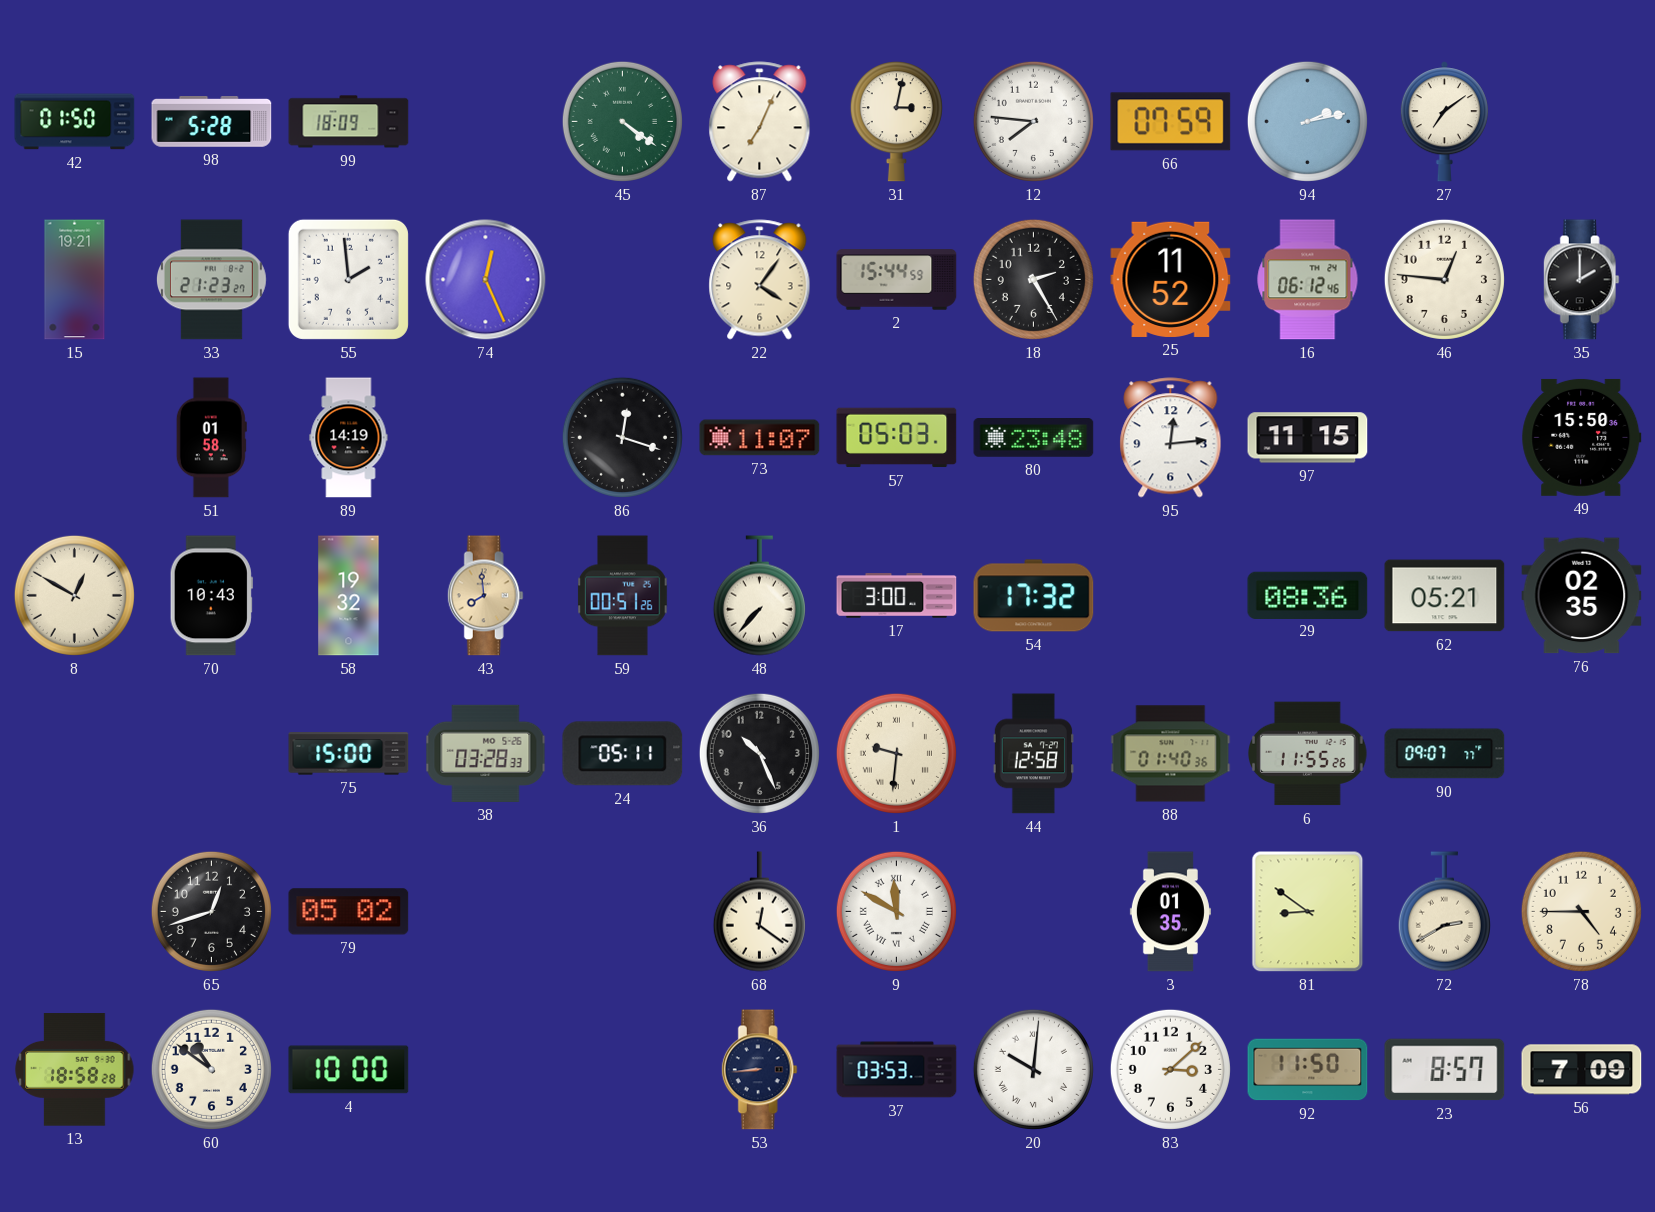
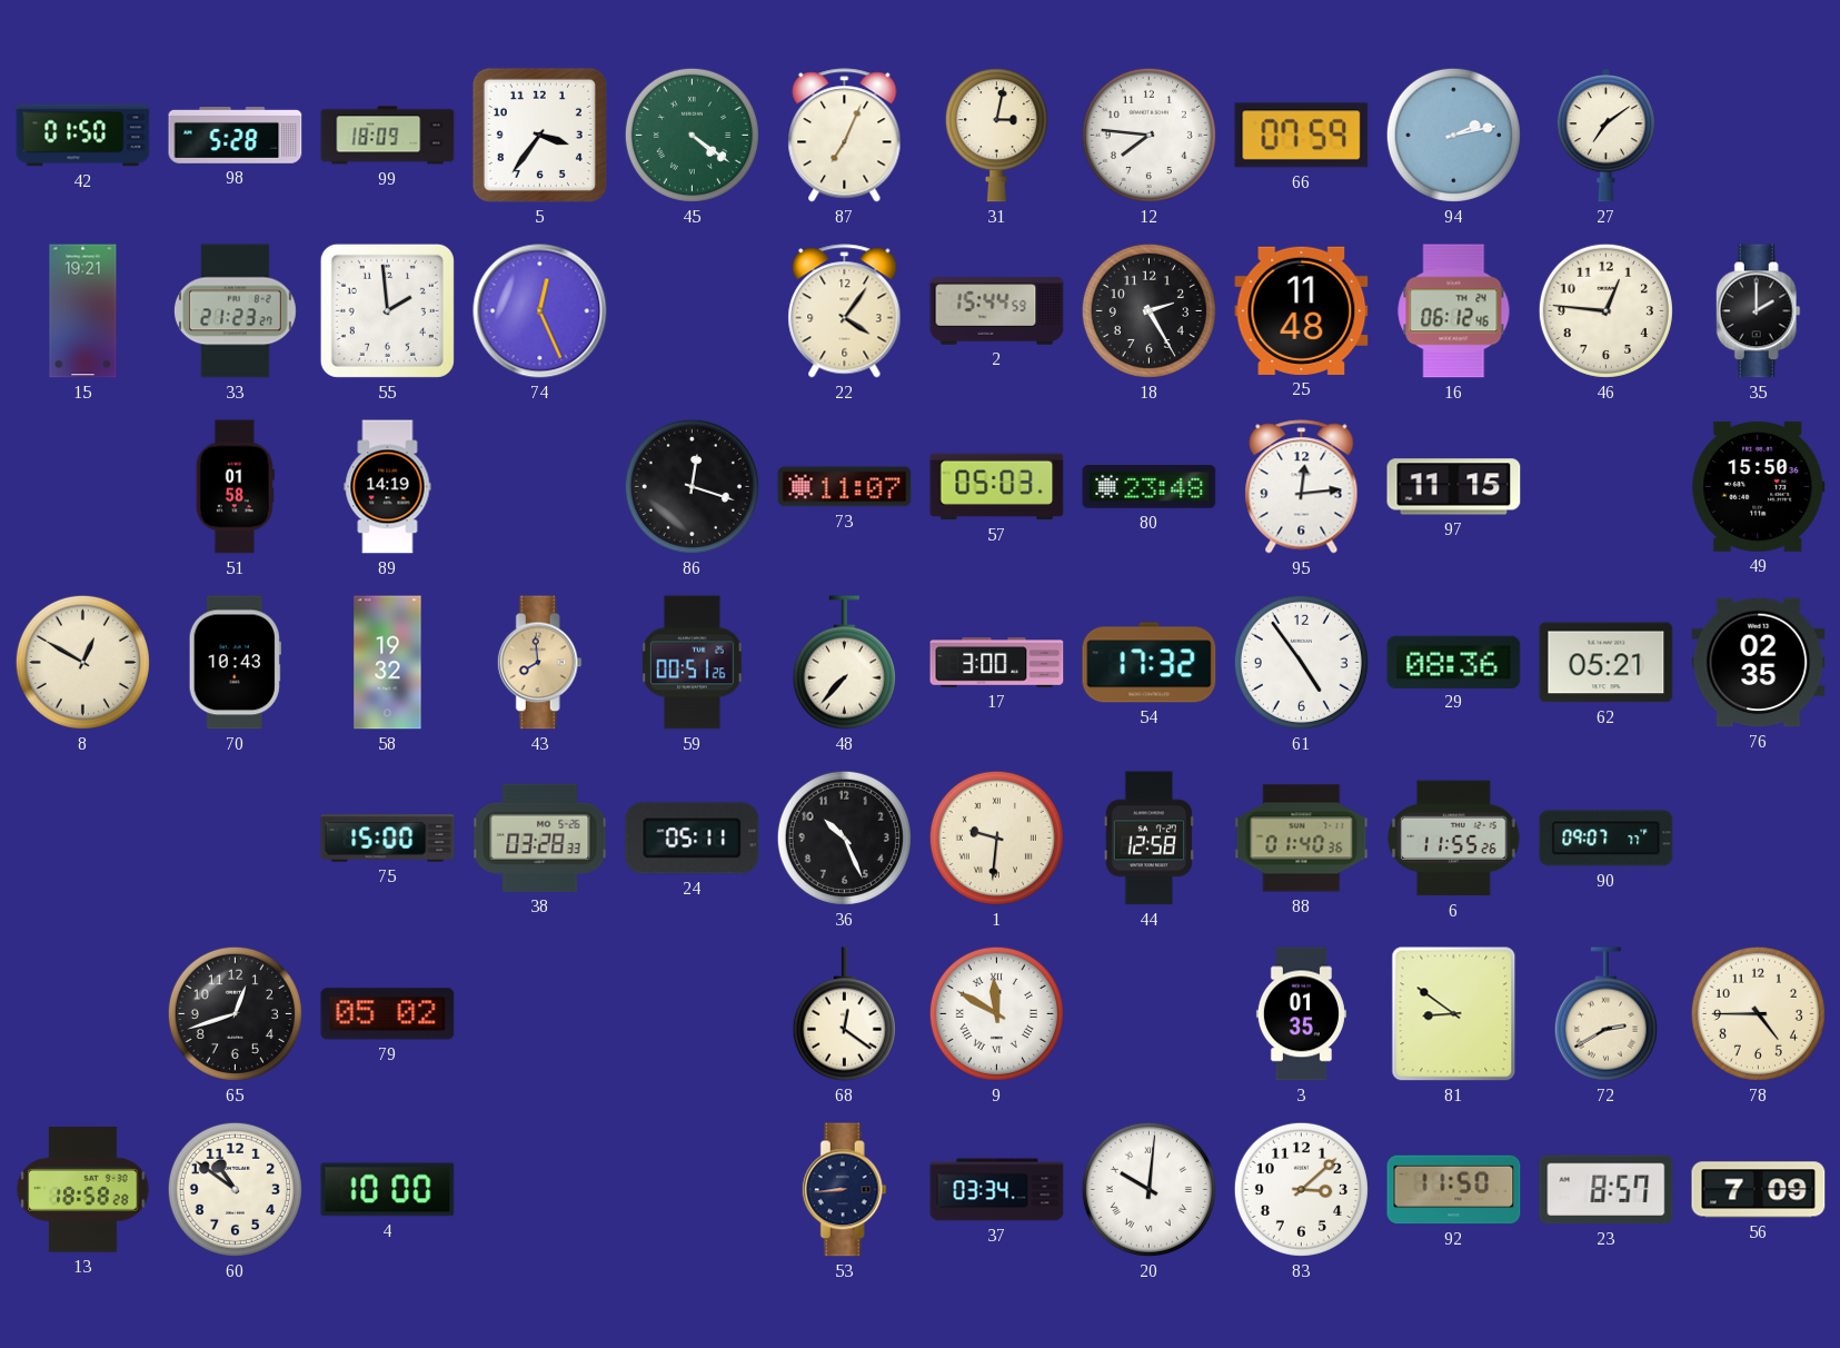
5: none -> 3:36 (539, 135)
25: 11:52 -> 11:48 (1302, 310)
61: none -> 4:54 (1301, 662)
37: 03:53 -> 03:34 (997, 1190)
